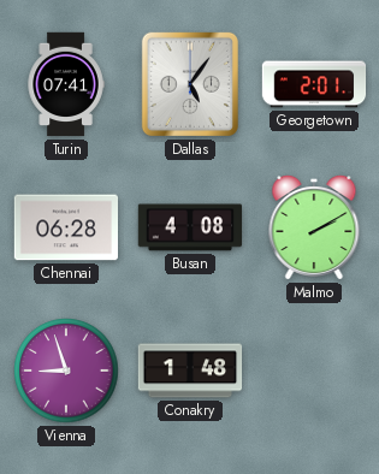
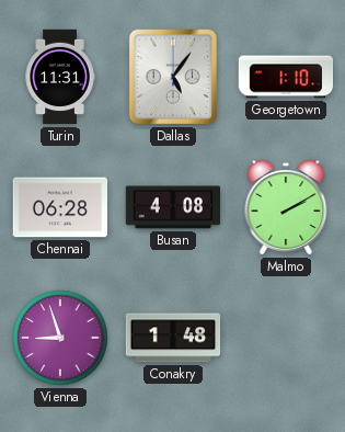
Turin: 07:41 -> 11:31 (60, 77)
Georgetown: 2:01 -> 1:10 (286, 77)
